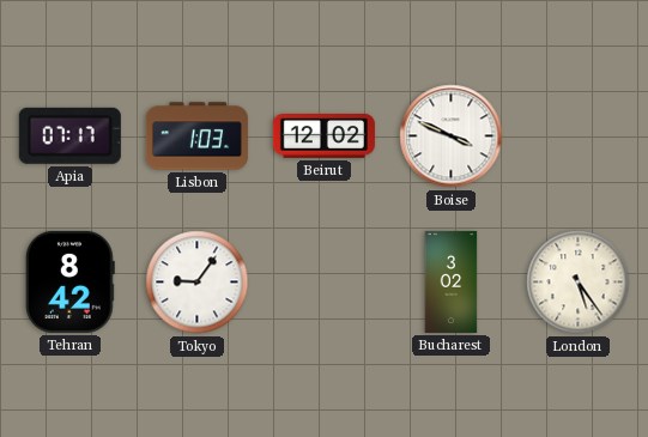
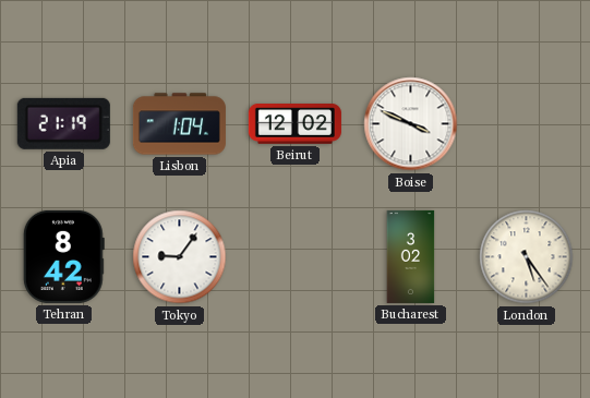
Apia: 07:17 -> 21:19 (63, 123)
Lisbon: 1:03 -> 1:04 (179, 124)
